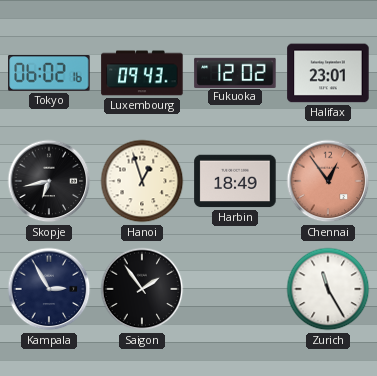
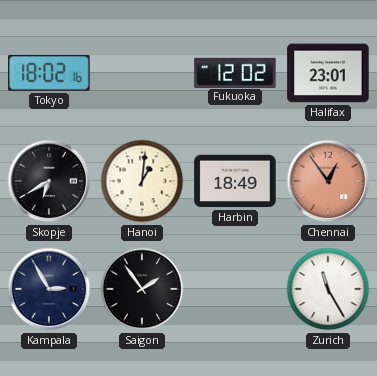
Tokyo: 06:02 -> 18:02 (49, 74)
Luxembourg: 09:43 -> none (142, 73)
Skopje: 6:43 -> 6:40 (49, 181)
Hanoi: 12:57 -> 1:01 (142, 181)
